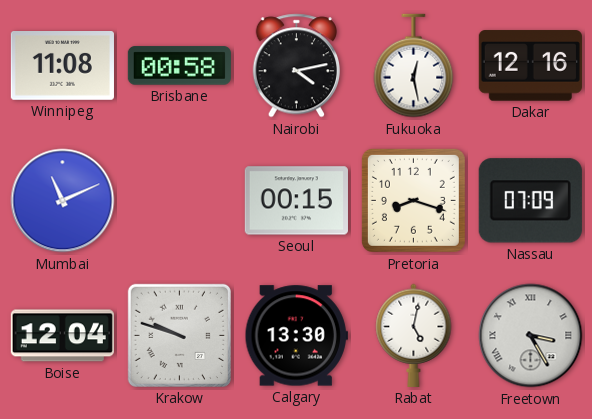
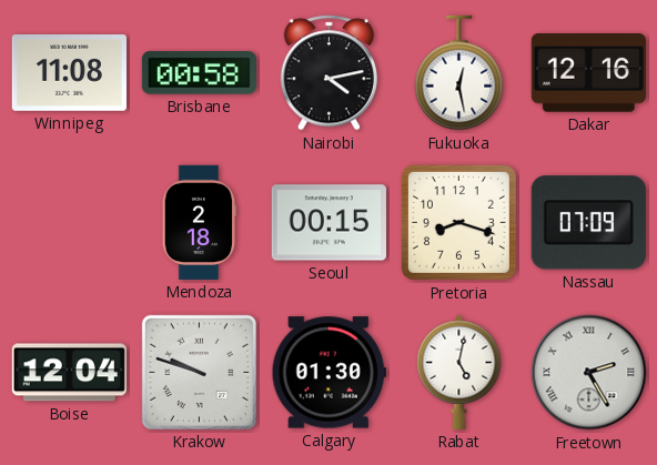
Mumbai: 11:11 -> none (63, 201)
Mendoza: none -> 2:18 (200, 222)
Calgary: 13:30 -> 01:30 (328, 373)
Freetown: 3:25 -> 2:25 (589, 373)
